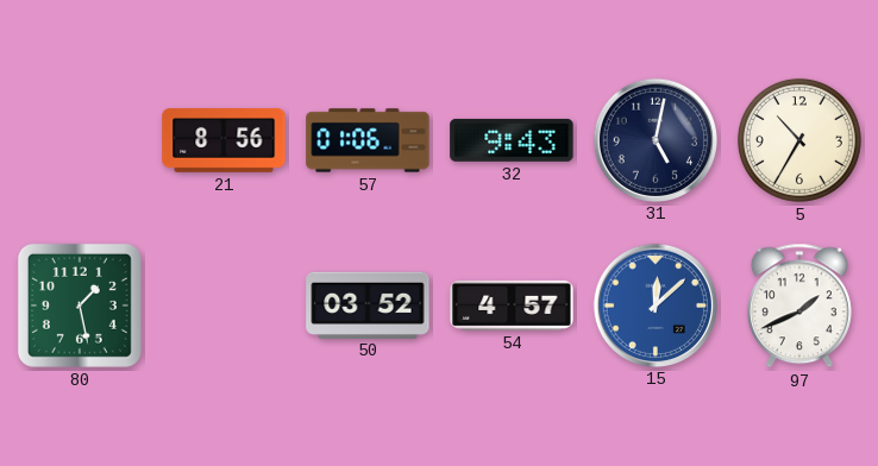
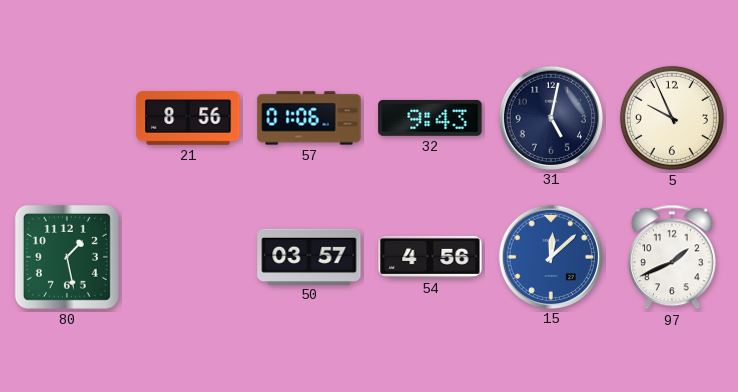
5: 10:35 -> 9:56 (672, 118)
50: 03:52 -> 03:57 (309, 256)
54: 4:57 -> 4:56 (430, 257)
